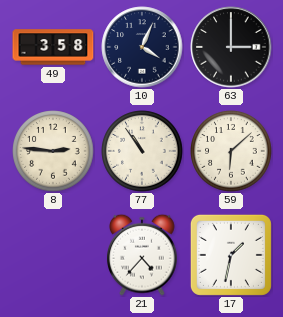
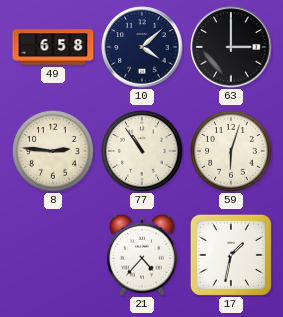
49: 3:58 -> 6:58 (53, 47)
10: 4:04 -> 4:08 (142, 47)
59: 6:08 -> 6:03 (231, 151)
